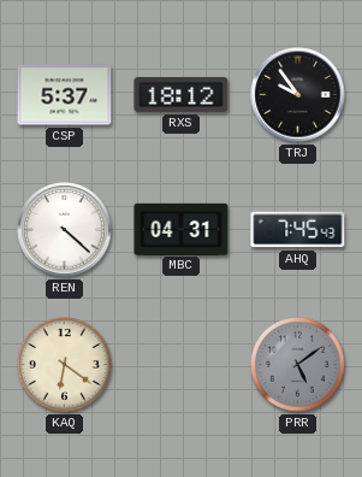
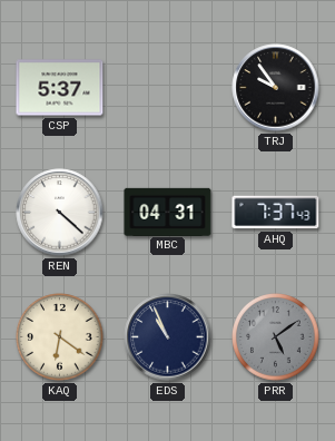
RXS: 18:12 -> none (182, 94)
AHQ: 7:45 -> 7:37 (276, 213)
EDS: none -> 10:56 (168, 337)
